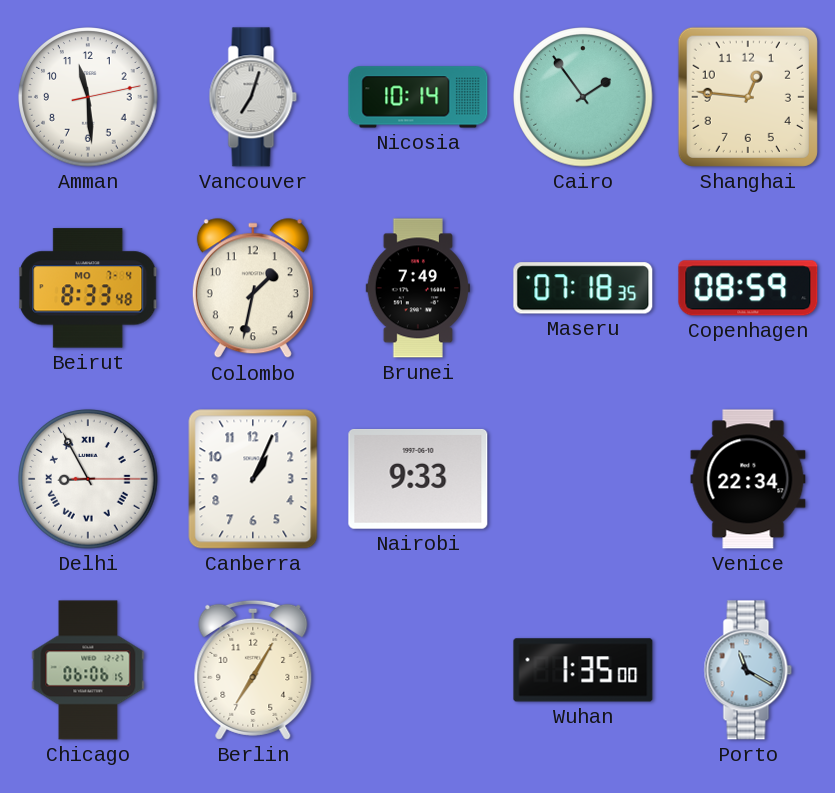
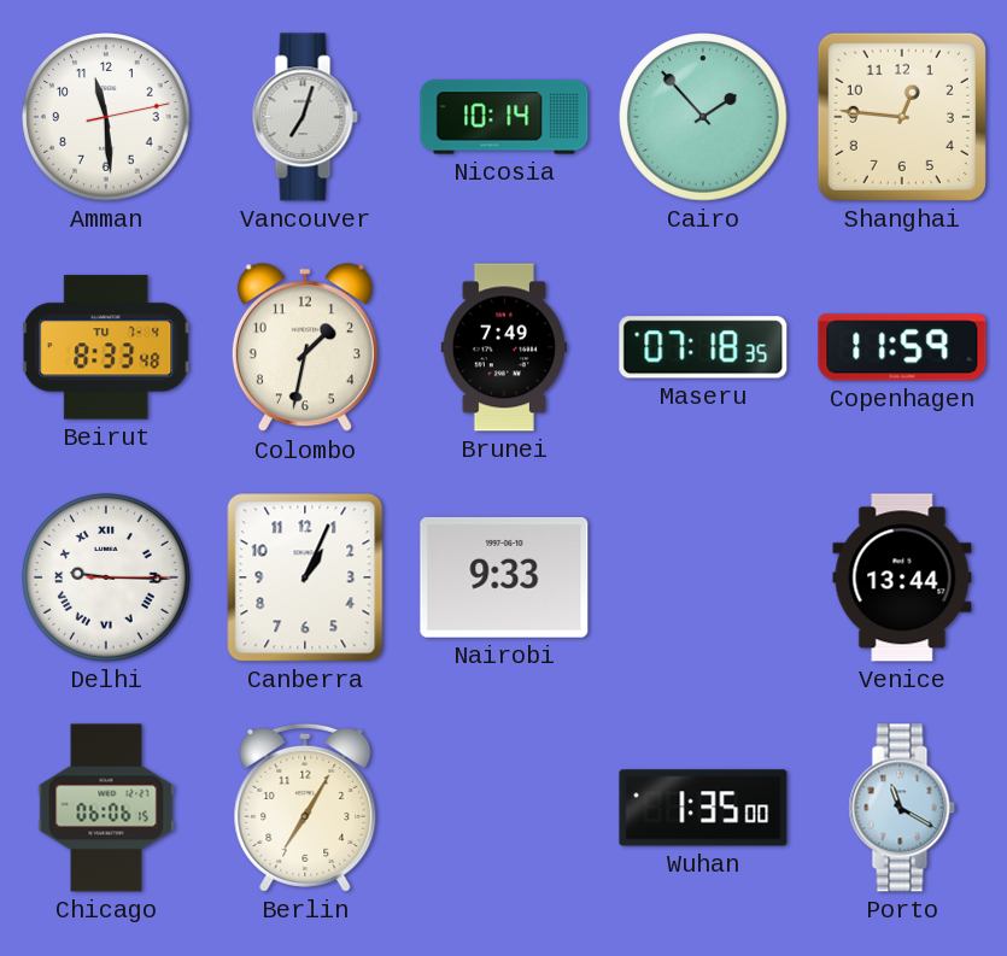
Cairo: 1:54 -> 1:53 (703, 117)
Beirut date: MO 7-4 -> TU 7-4 (107, 347)
Copenhagen: 08:59 -> 11:59 (902, 347)
Delhi: 8:55 -> 9:15 (106, 577)
Venice: 22:34 -> 13:44 (902, 577)
